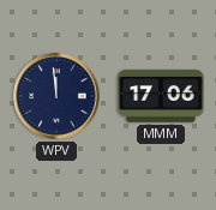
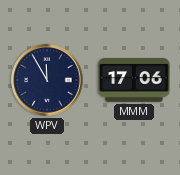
WPV: 11:59 -> 11:55 (47, 80)
